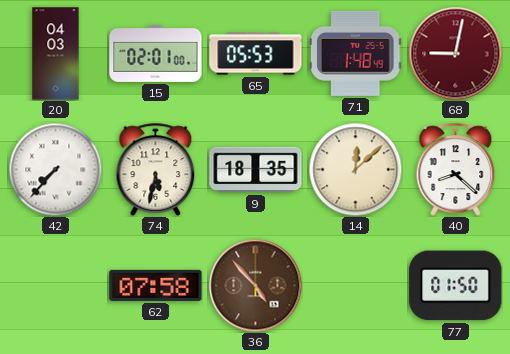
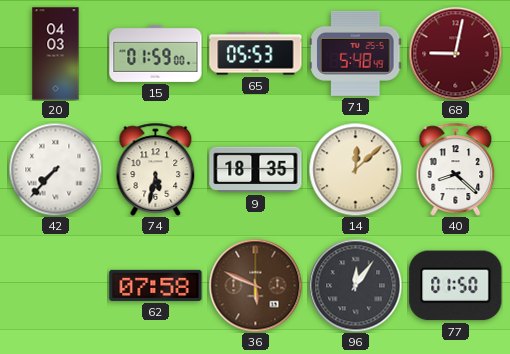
15: 02:01 -> 01:59 (156, 53)
71: 1:48 -> 5:48 (356, 53)
36: 4:53 -> 5:49 (255, 285)
96: none -> 12:06 (355, 285)
